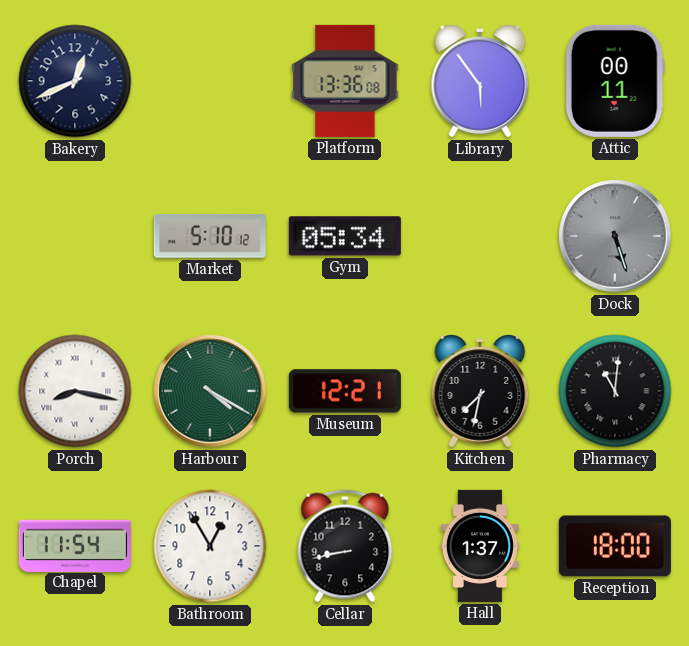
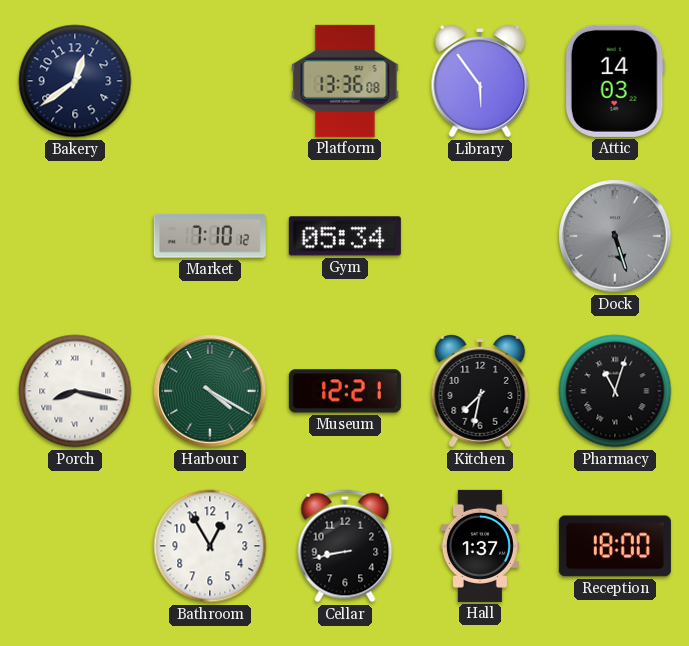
Bakery: 12:41 -> 12:39 (75, 81)
Attic: 00:11 -> 14:03 (615, 81)
Market: 5:10 -> 7:10 (210, 237)
Pharmacy: 11:01 -> 11:03 (615, 391)
Chapel: 11:54 -> none (75, 545)
